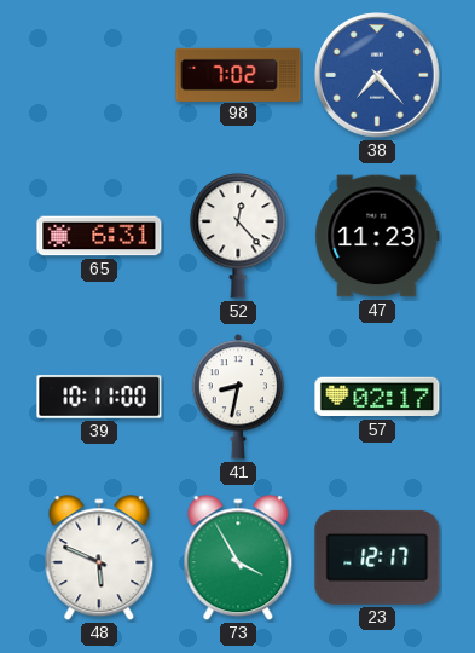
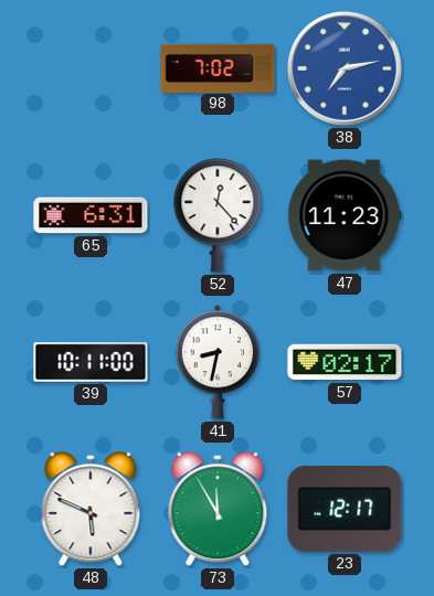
38: 7:23 -> 7:13 (346, 70)
73: 3:55 -> 11:55 (218, 510)
